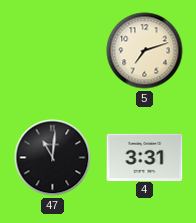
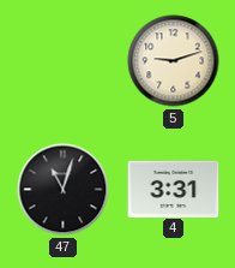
5: 7:12 -> 9:12 (174, 61)
47: 11:01 -> 11:03 (64, 190)
